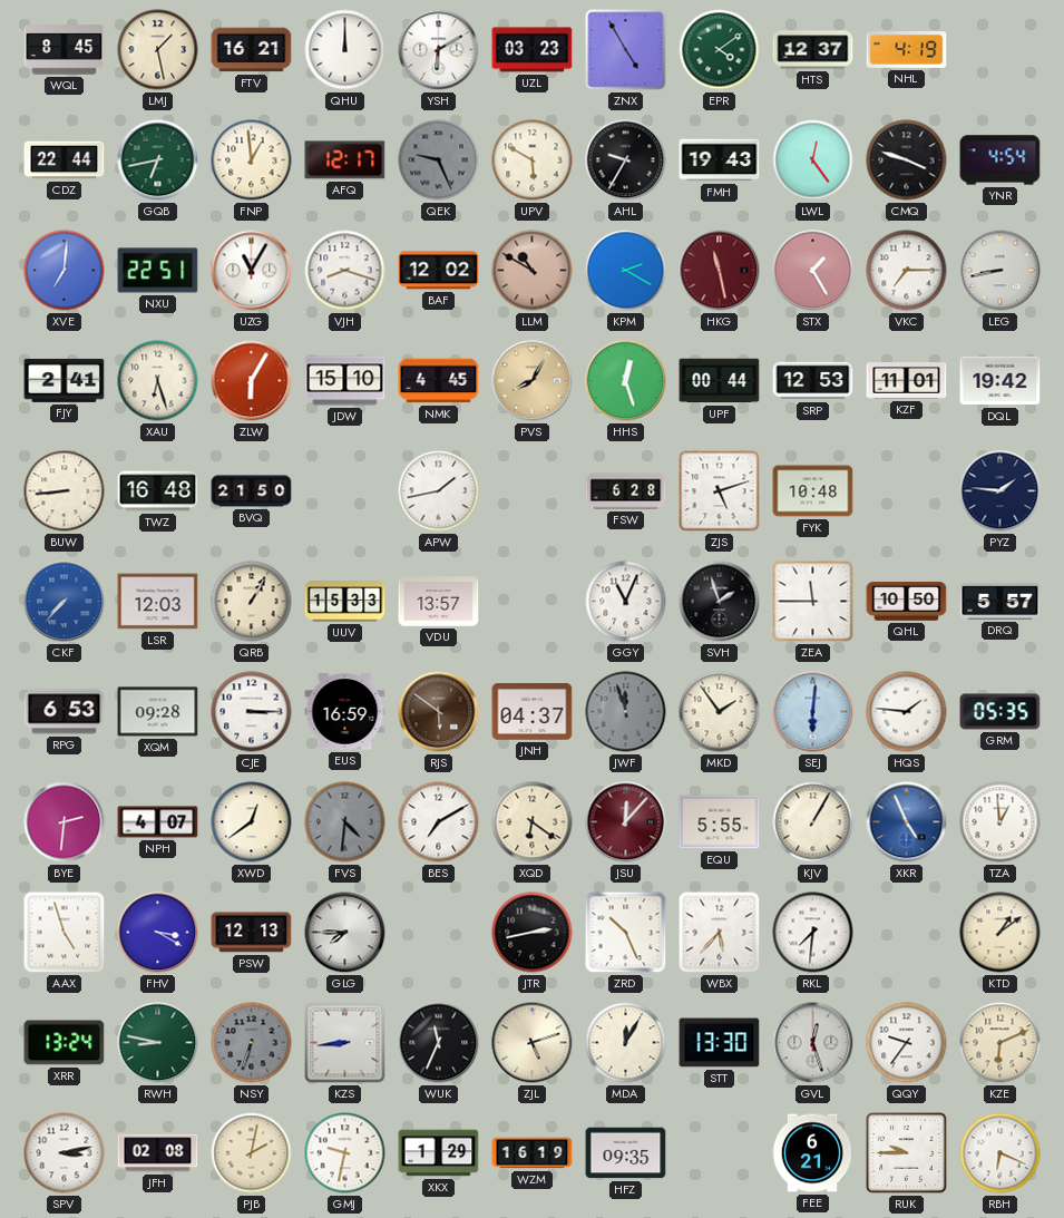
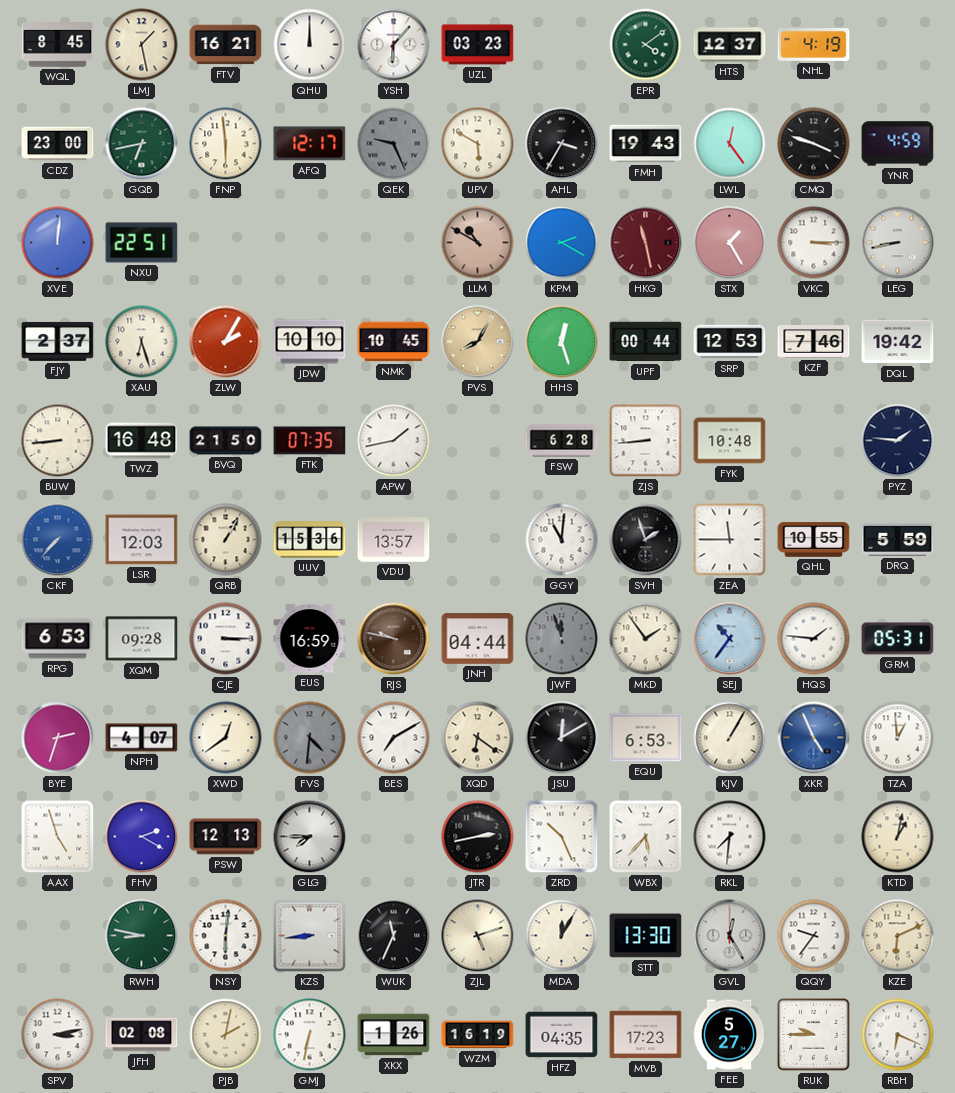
YSH: 6:10 -> 6:07 (394, 45)
ZNX: 4:55 -> none (626, 50)
CDZ: 22:44 -> 23:00 (58, 144)
FNP: 12:59 -> 5:59 (226, 144)
AHL: 9:35 -> 3:35 (562, 144)
YNR: 4:54 -> 4:59 (898, 144)
XVE: 7:01 -> 12:01 (58, 243)
UZG: 11:05 -> none (252, 271)
VJH: 8:18 -> none (345, 271)
BAF: 12:02 -> none (439, 271)
VKC: 7:15 -> 3:15 (814, 243)
FJY: 2:41 -> 2:37 (58, 341)
ZLW: 6:05 -> 2:05 (226, 342)
JDW: 15:10 -> 10:10 (310, 342)
NMK: 4:45 -> 10:45 (394, 342)
KZF: 11:01 -> 7:46 (814, 342)
FTK: none -> 07:35 (310, 441)
ZJS: 5:12 -> 8:44 (646, 441)
UUV: 15:33 -> 15:36 (310, 540)
GGY: 11:04 -> 11:01 (562, 540)
QHL: 10:50 -> 10:55 (814, 540)
DRQ: 5:57 -> 5:59 (898, 539)
RJS: 5:51 -> 9:47 (394, 639)
JNH: 04:37 -> 04:44 (478, 639)
SEJ: 6:01 -> 10:36 (730, 639)
GRM: 05:35 -> 05:31 (898, 639)
BYE: 2:31 -> 2:33 (58, 738)
JSU: 12:07 -> 12:10 (562, 738)
JSU dial: burgundy -> black (562, 738)
EQU: 5:55 -> 6:53 (646, 738)
FHV: 3:20 -> 2:20 (142, 837)
KTD: 1:09 -> 1:02 (898, 837)
XRR: 13:24 -> none (65, 1043)
NSY: 6:33 -> 6:01 (226, 936)
NSY dial: grey -> white (226, 936)
GVL: 12:27 -> 12:25 (730, 936)
GMJ: 9:32 -> 6:32 (310, 1035)
XKX: 1:29 -> 1:26 (394, 1035)
HFZ: 09:35 -> 04:35 (562, 1035)
MVB: none -> 17:23 (646, 1035)
FEE: 6:21 -> 5:27 (729, 1035)
